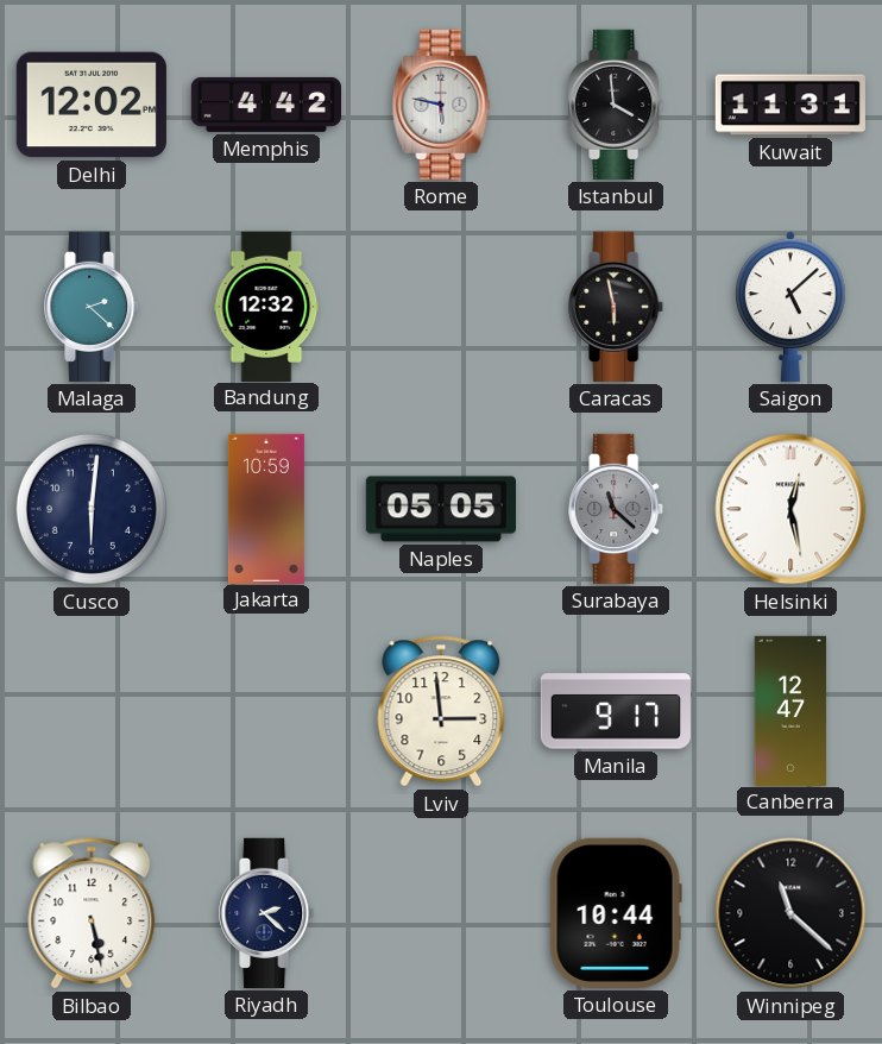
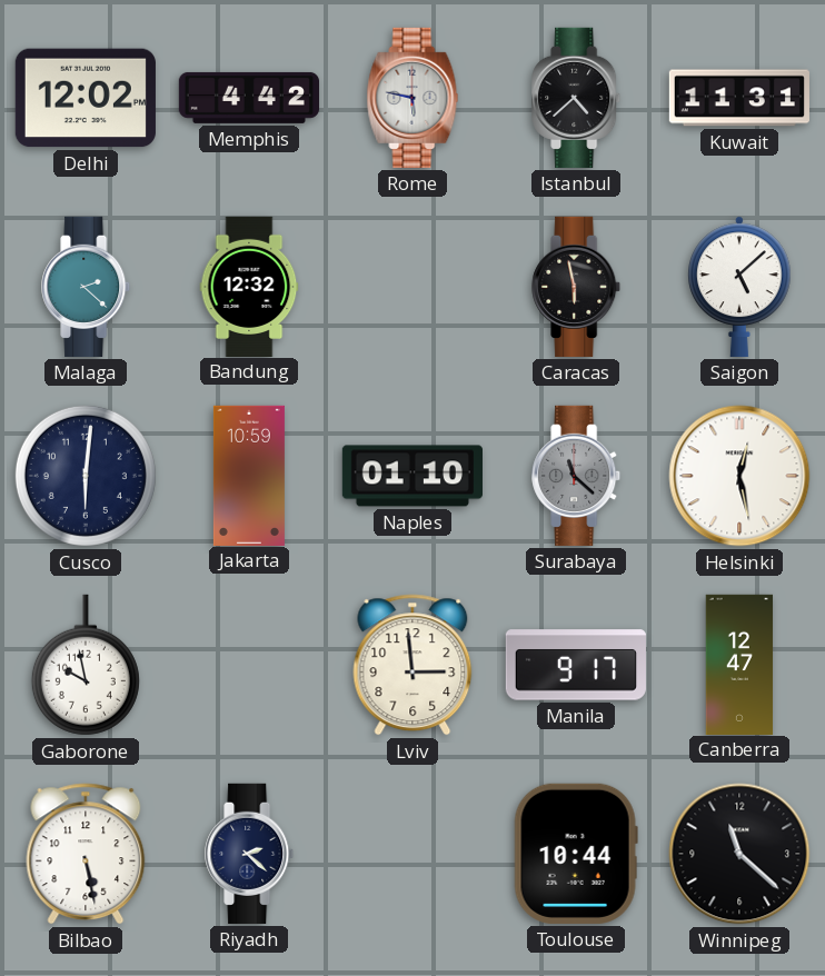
Istanbul: 3:59 -> 4:38 (577, 98)
Naples: 05:05 -> 01:10 (411, 476)
Gaborone: none -> 9:58 (86, 665)
